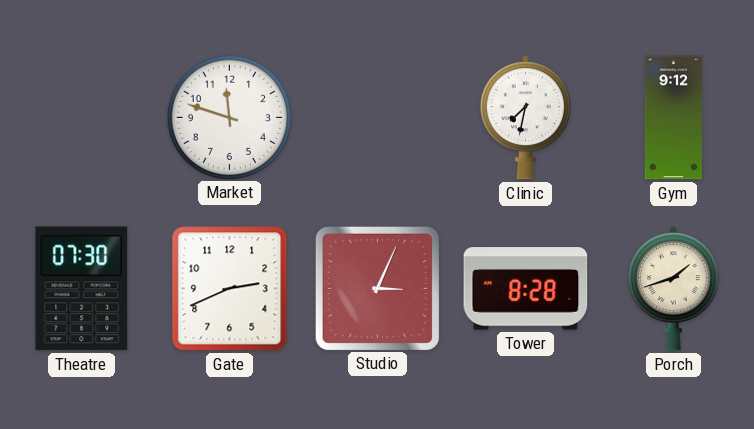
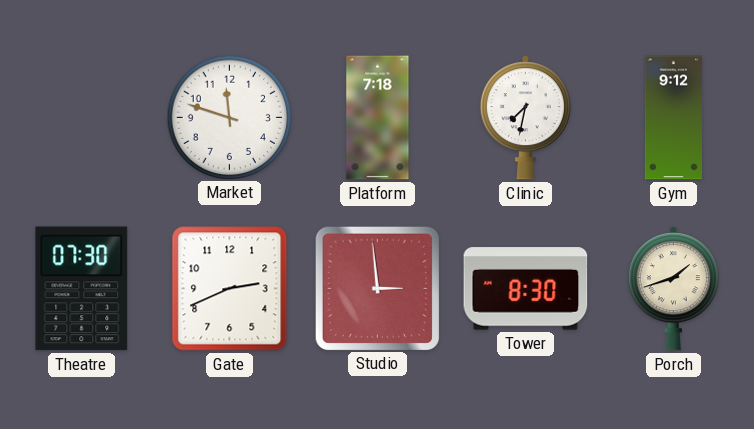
Platform: none -> 7:18 (378, 118)
Studio: 3:04 -> 2:59 (377, 288)
Tower: 8:28 -> 8:30 (526, 289)
